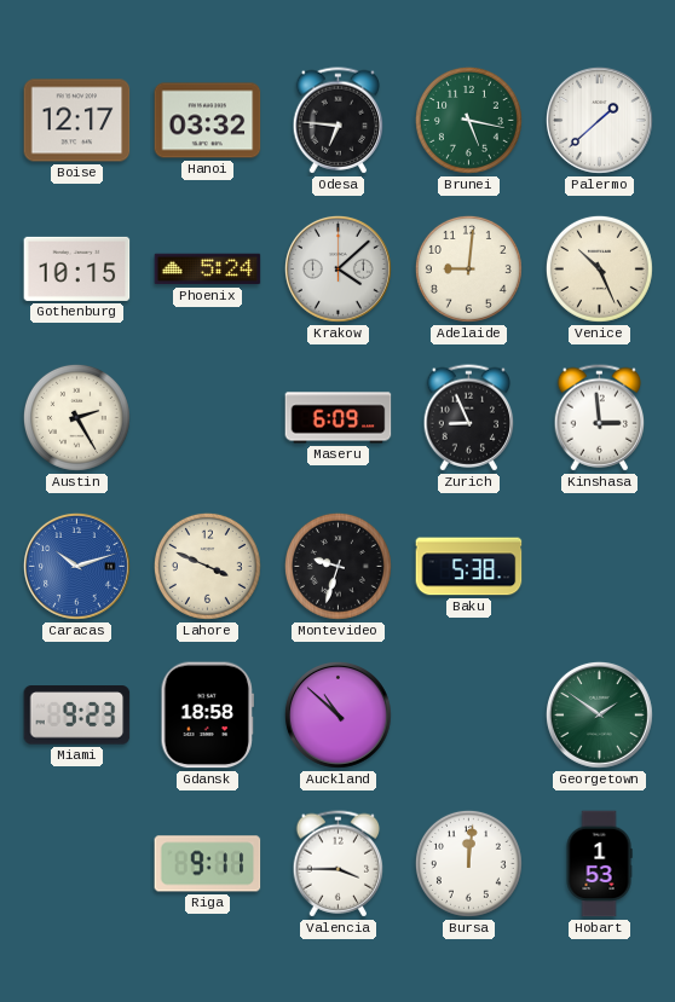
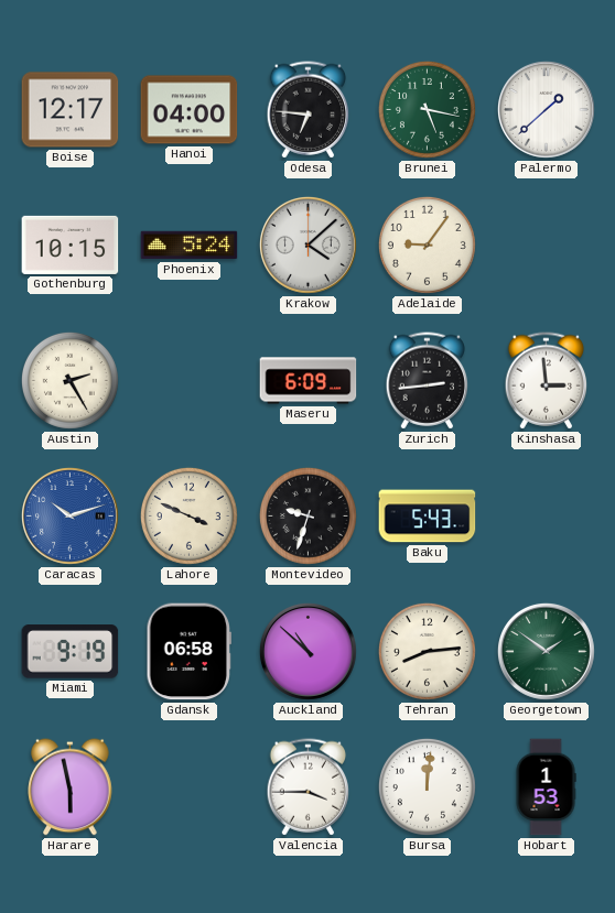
Hanoi: 03:32 -> 04:00 (190, 110)
Adelaide: 9:01 -> 9:06 (427, 244)
Venice: 10:26 -> none (599, 268)
Zurich: 8:56 -> 2:44 (428, 381)
Baku: 5:38 -> 5:43 (428, 517)
Miami: 9:23 -> 9:19 (71, 652)
Gdansk: 18:58 -> 06:58 (188, 652)
Tehran: none -> 8:14 (427, 651)
Harare: none -> 5:58 (71, 787)
Riga: 9:11 -> none (208, 864)
